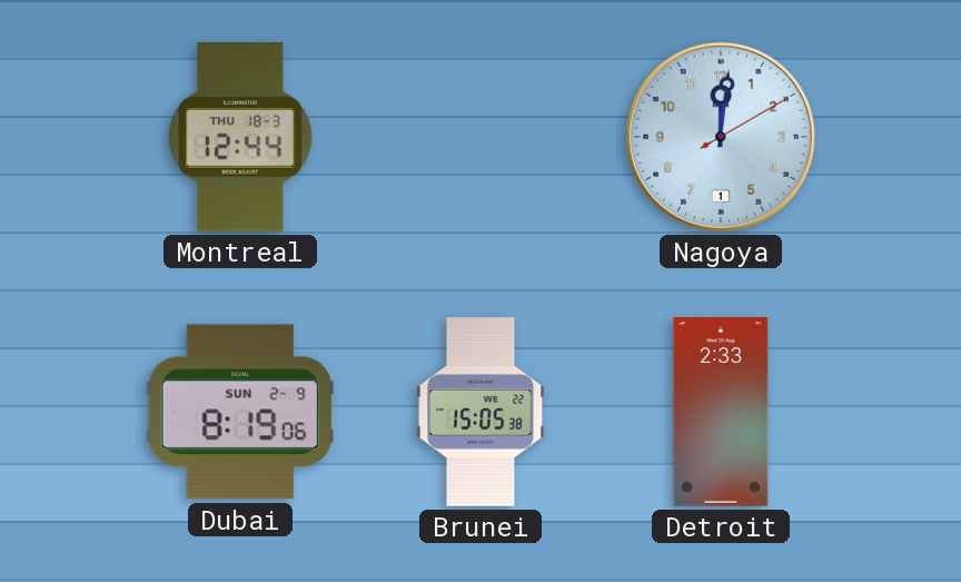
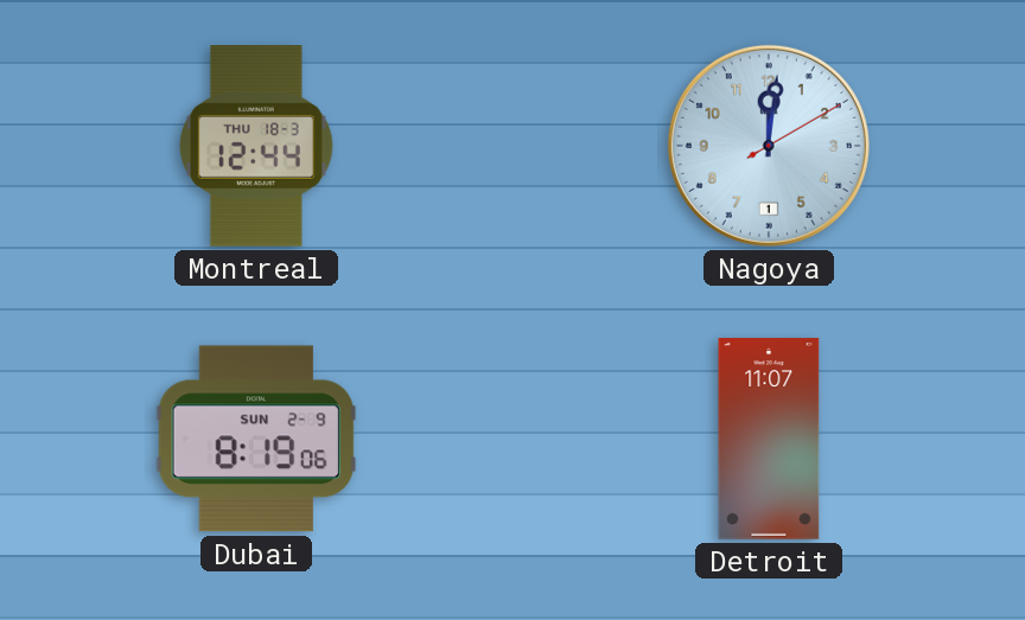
Brunei: 15:05 -> none (481, 412)
Detroit: 2:33 -> 11:07 (769, 439)
